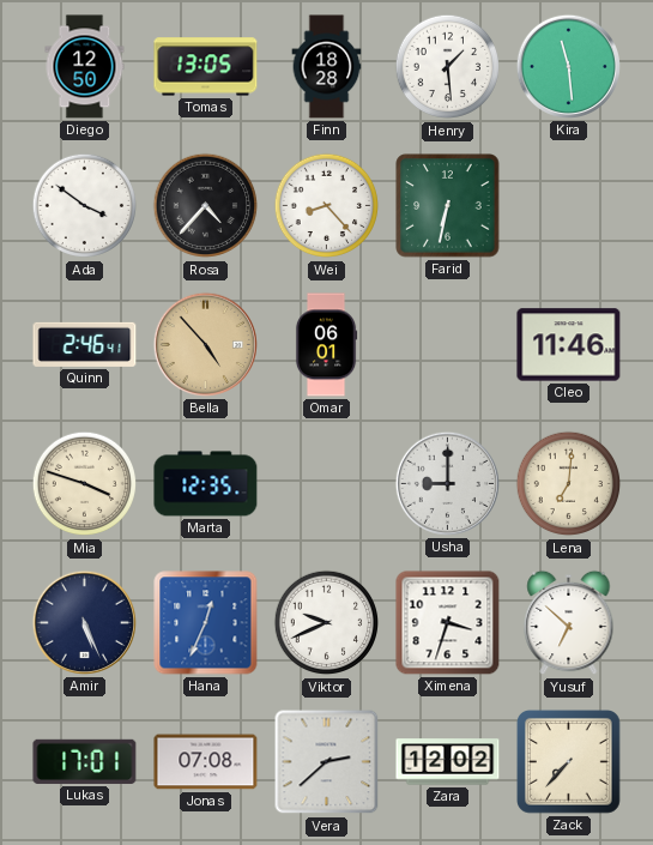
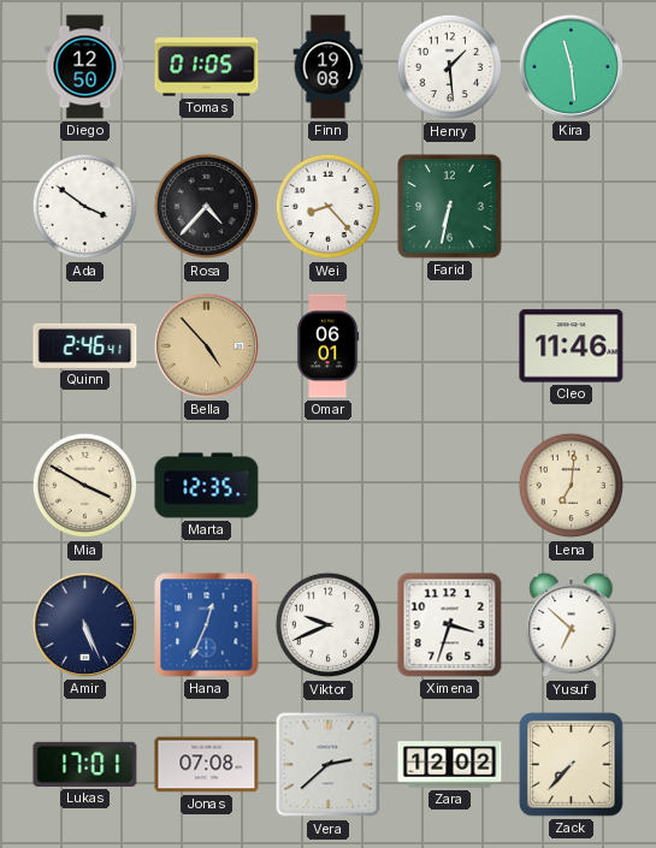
Tomas: 13:05 -> 01:05 (207, 67)
Finn: 18:28 -> 19:08 (329, 67)
Mia: 3:48 -> 3:50 (85, 486)
Usha: 9:00 -> none (447, 483)
